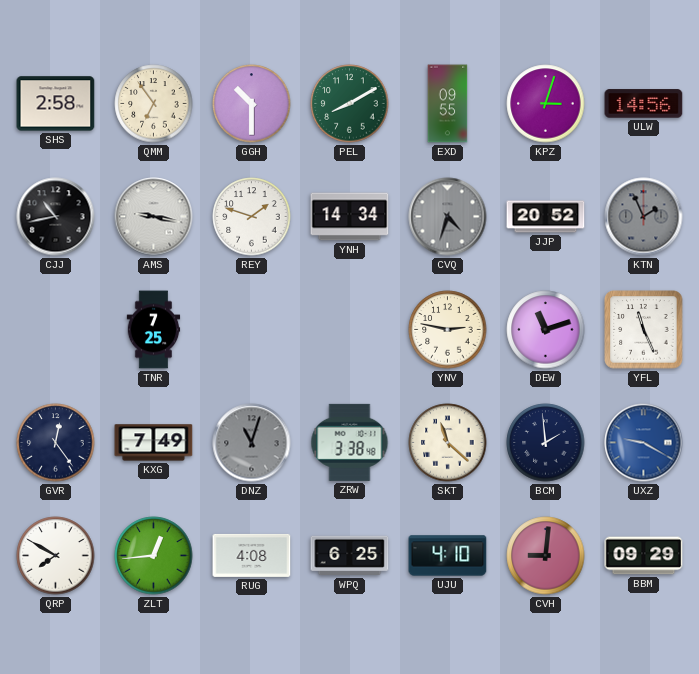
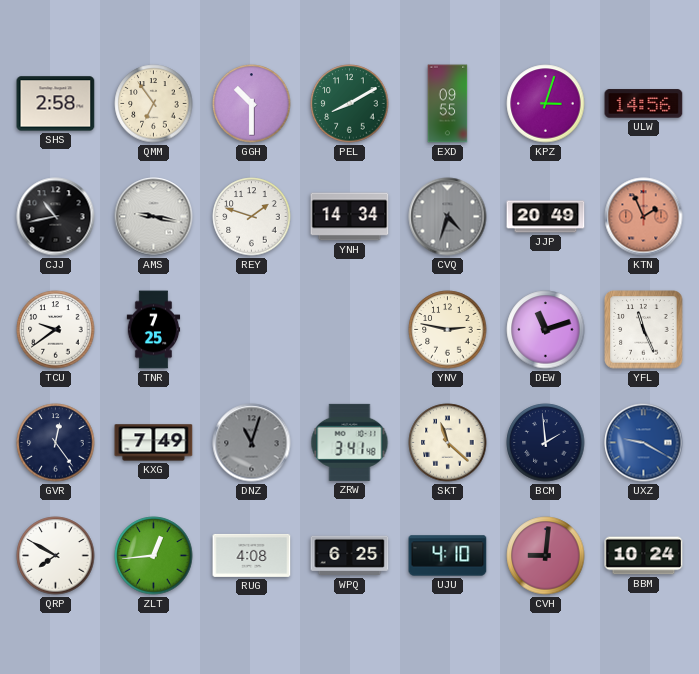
JJP: 20:52 -> 20:49 (546, 217)
KTN dial: grey -> salmon (644, 217)
TCU: none -> 9:39 (56, 330)
ZRW: 3:38 -> 3:41 (350, 442)
BBM: 09:29 -> 10:24 (644, 556)
